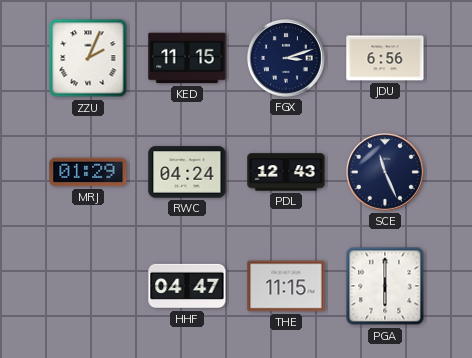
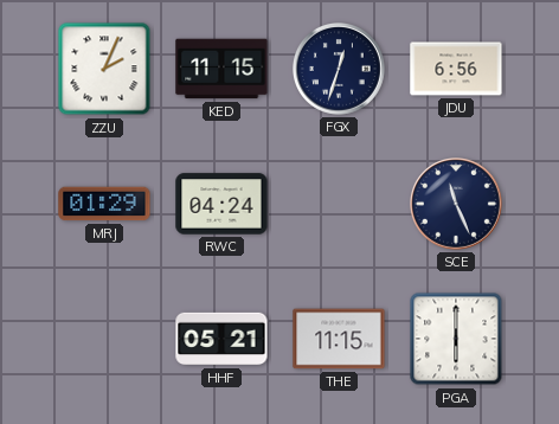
FGX: 3:12 -> 12:33 (340, 70)
PDL: 12:43 -> none (286, 172)
HHF: 04:47 -> 05:21 (221, 339)
